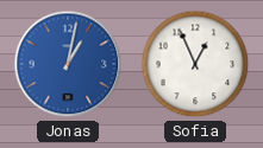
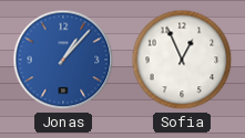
Jonas: 1:02 -> 1:07 (63, 60)
